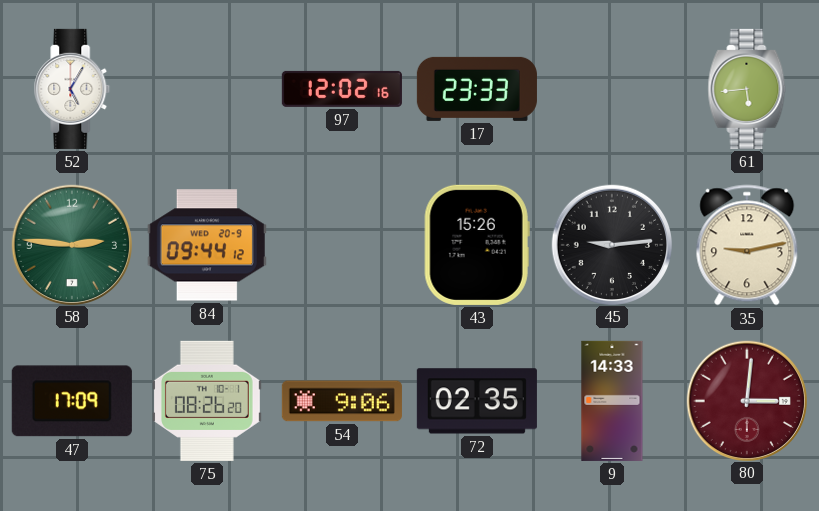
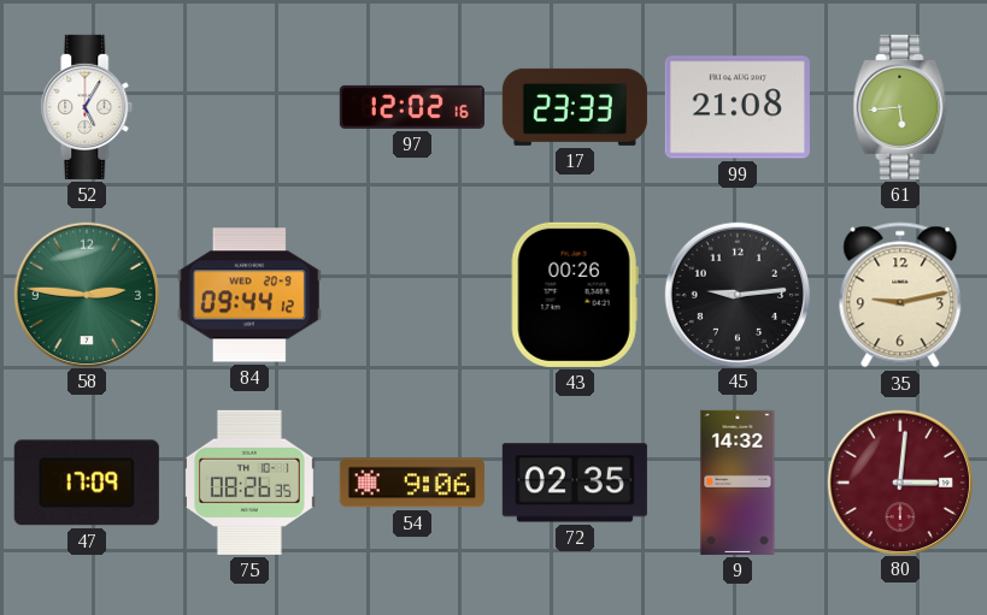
99: none -> 21:08 (738, 107)
43: 15:26 -> 00:26 (575, 295)
75: 08:26:20 -> 08:26:35 (249, 483)
9: 14:33 -> 14:32 (738, 483)
